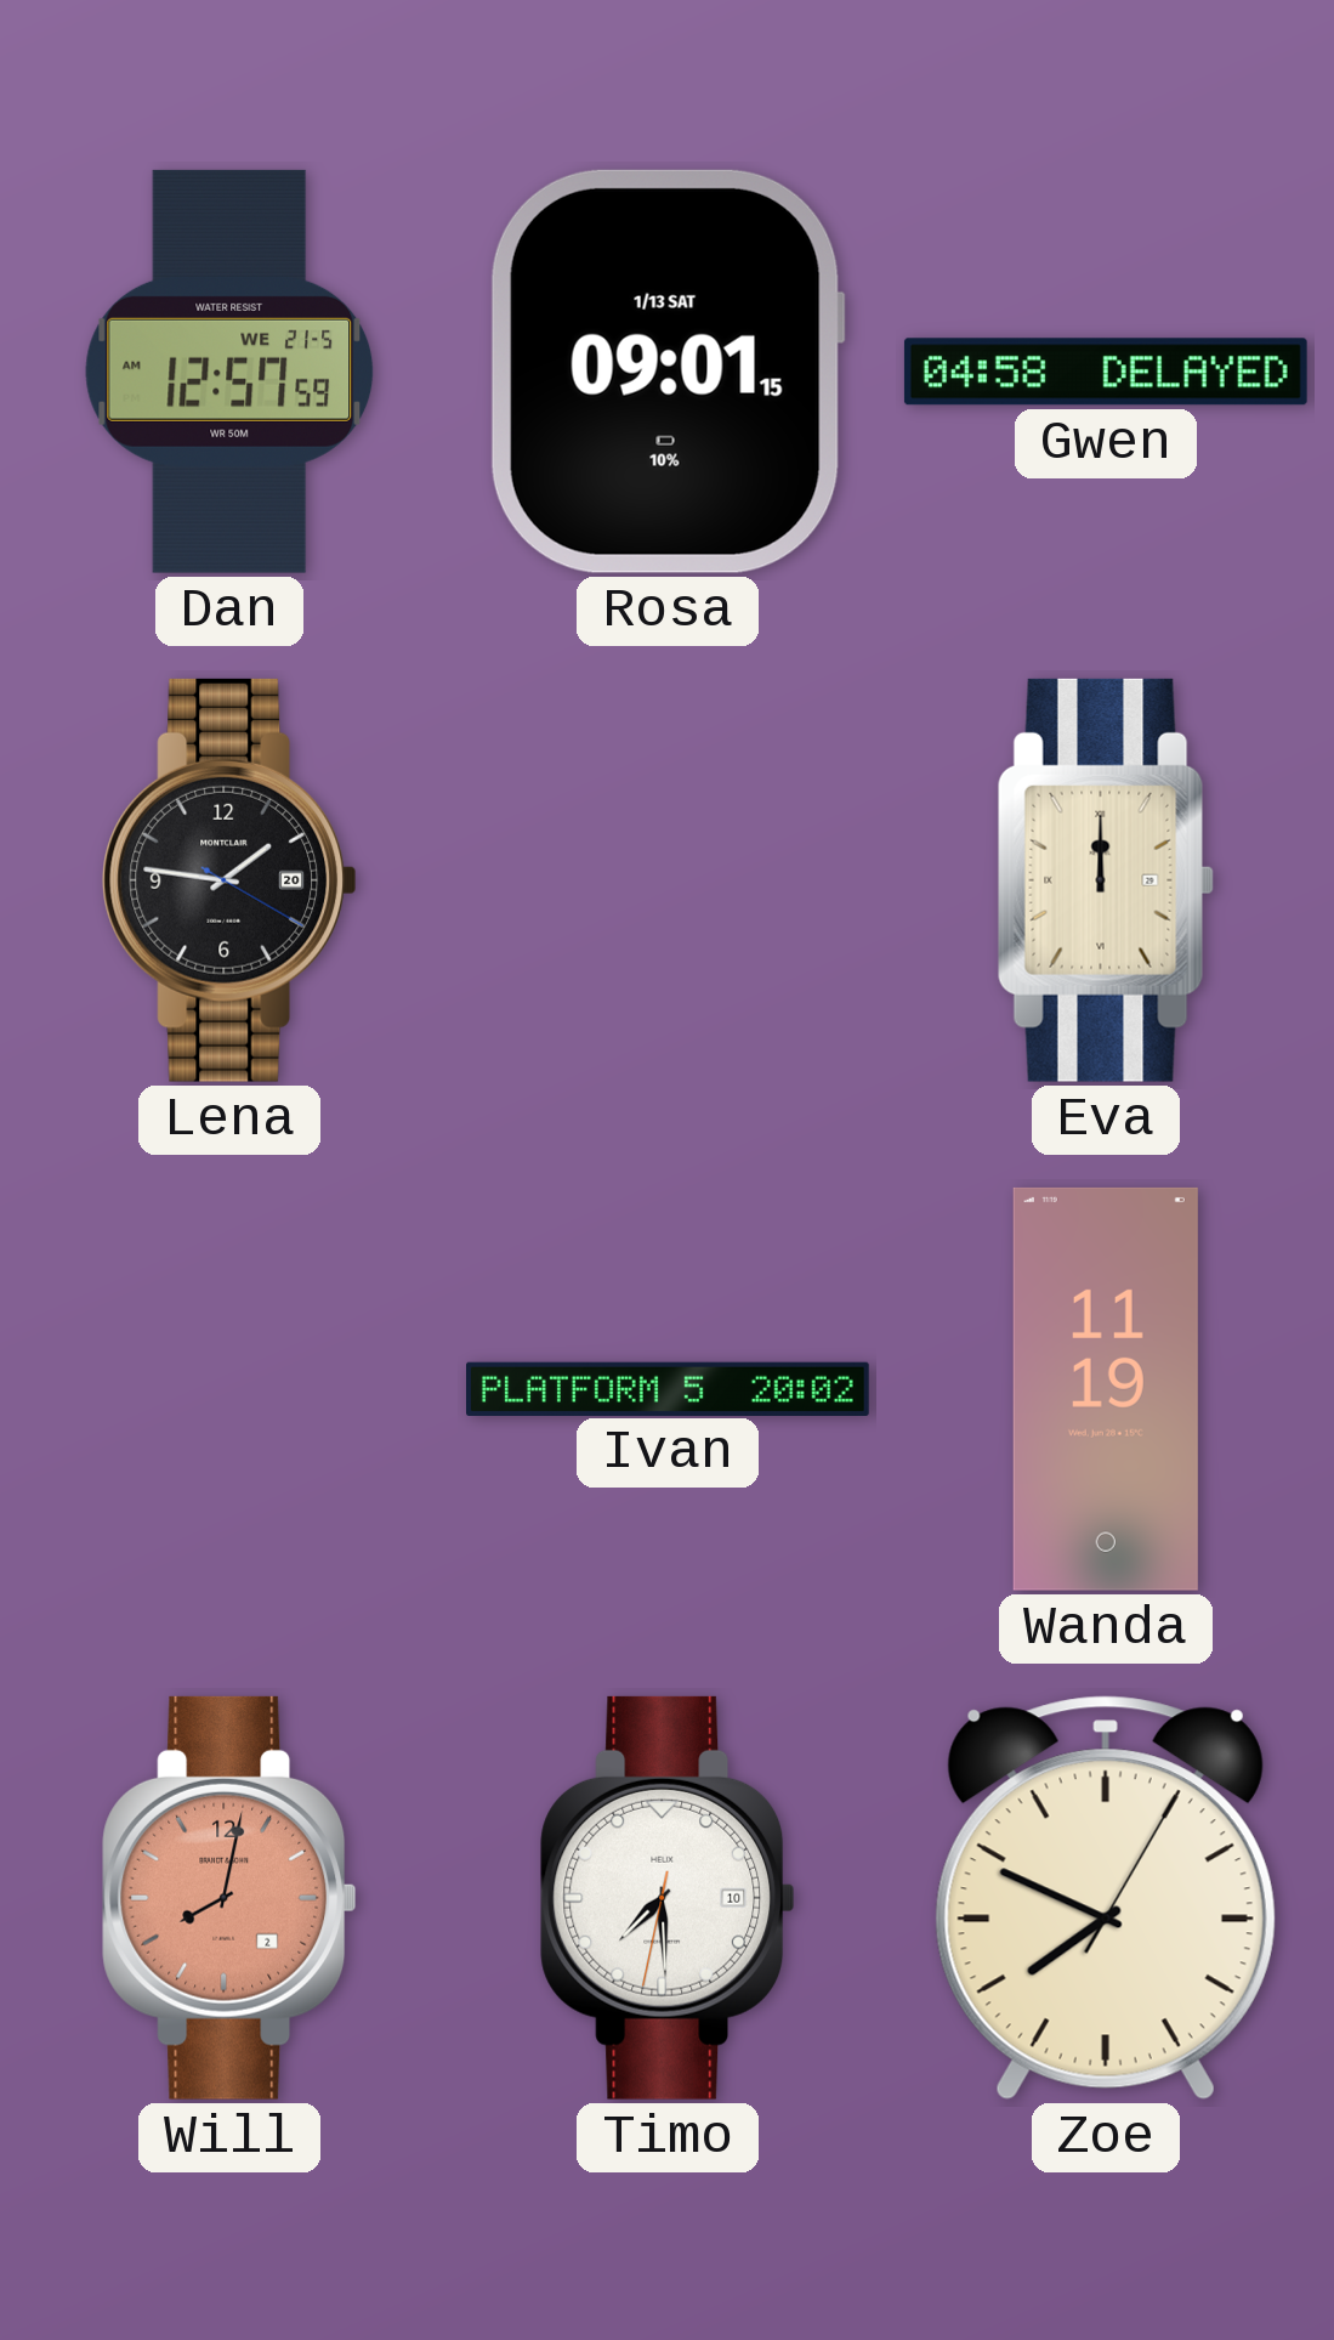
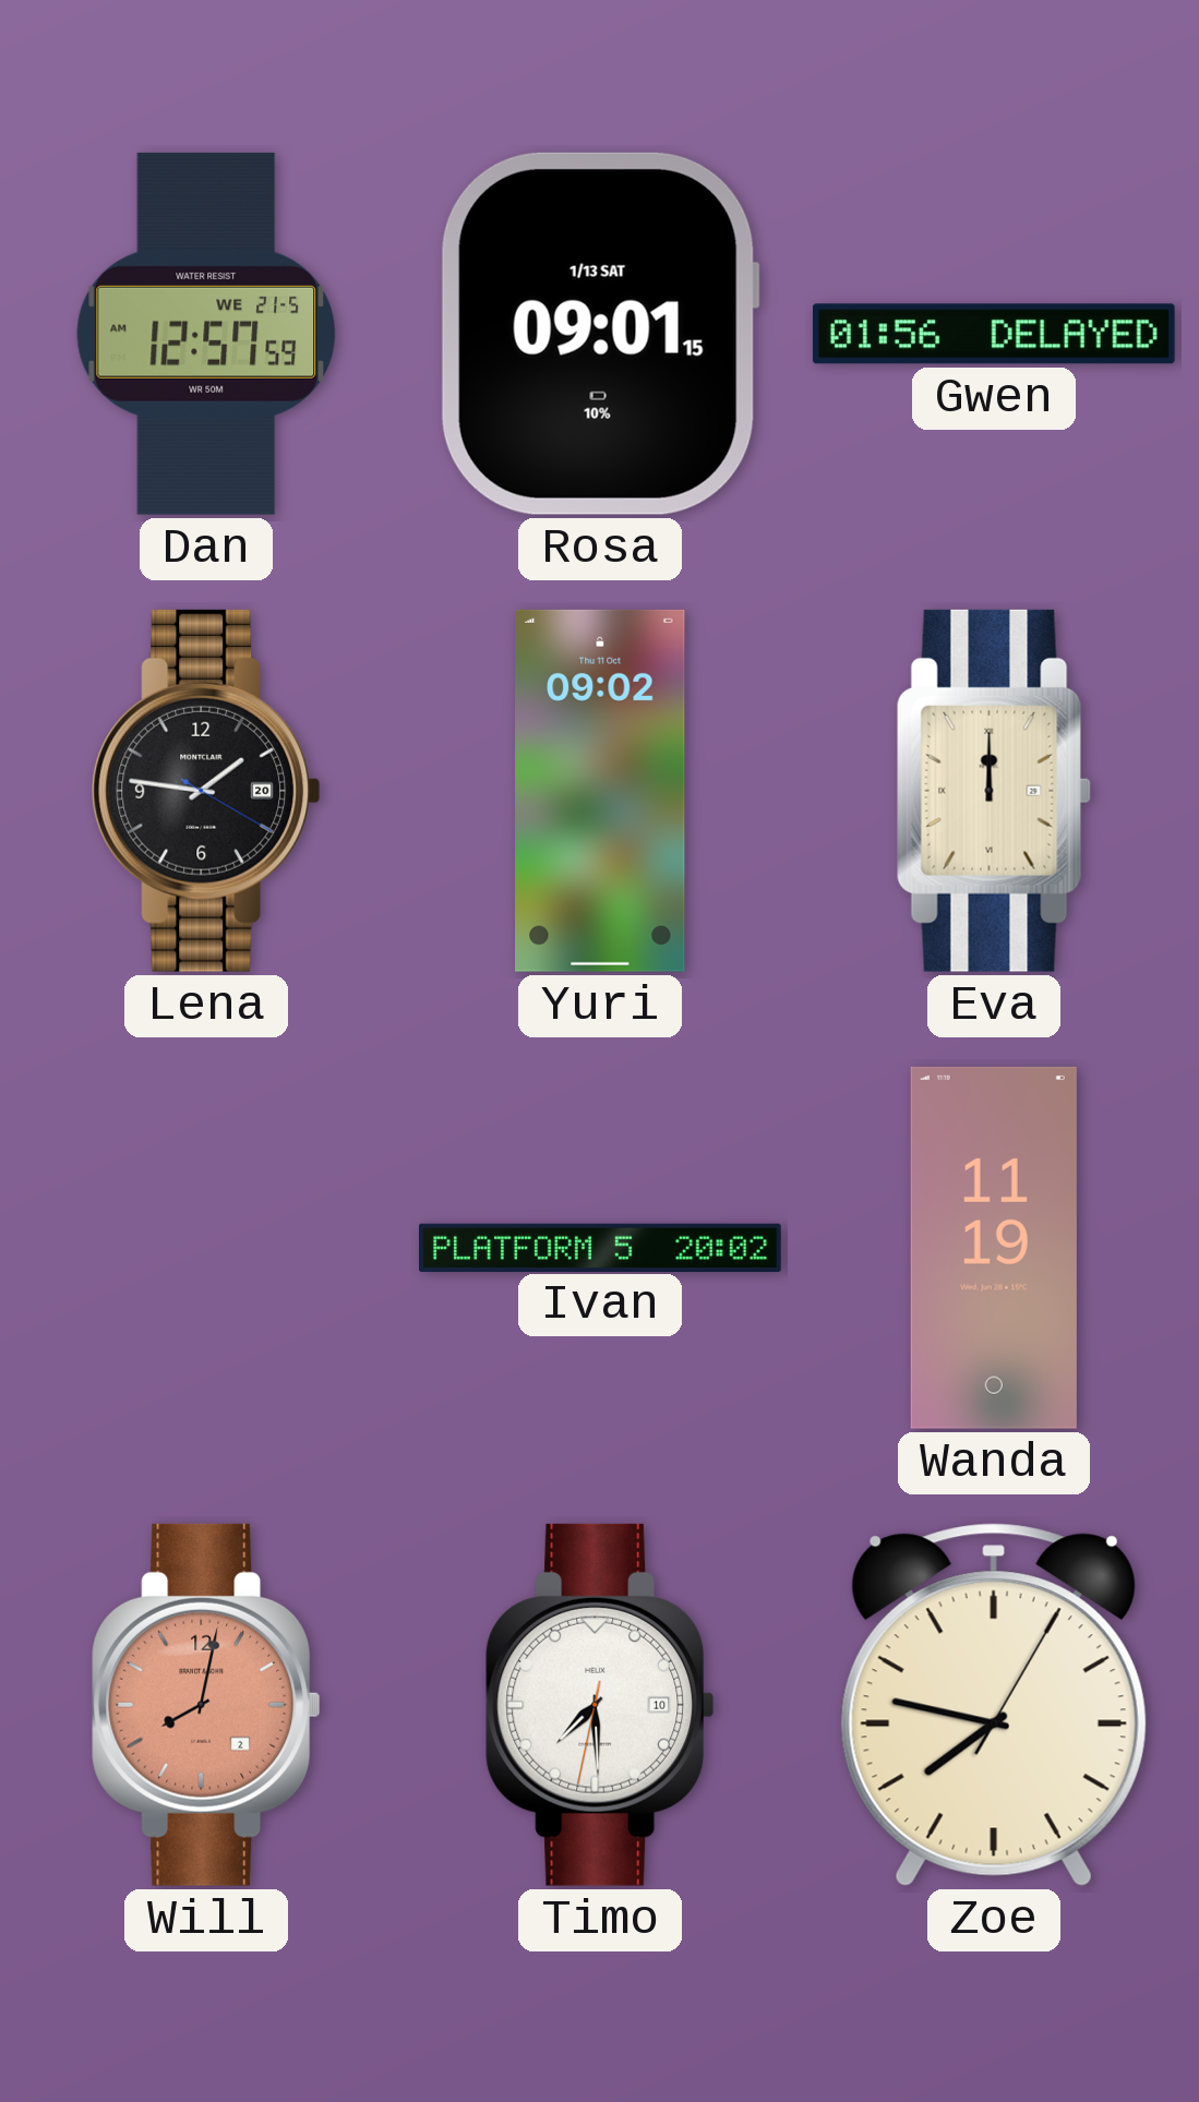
Gwen: 04:58 -> 01:56 (994, 334)
Yuri: none -> 09:02 (601, 791)
Zoe: 7:49 -> 7:47 (994, 1705)
